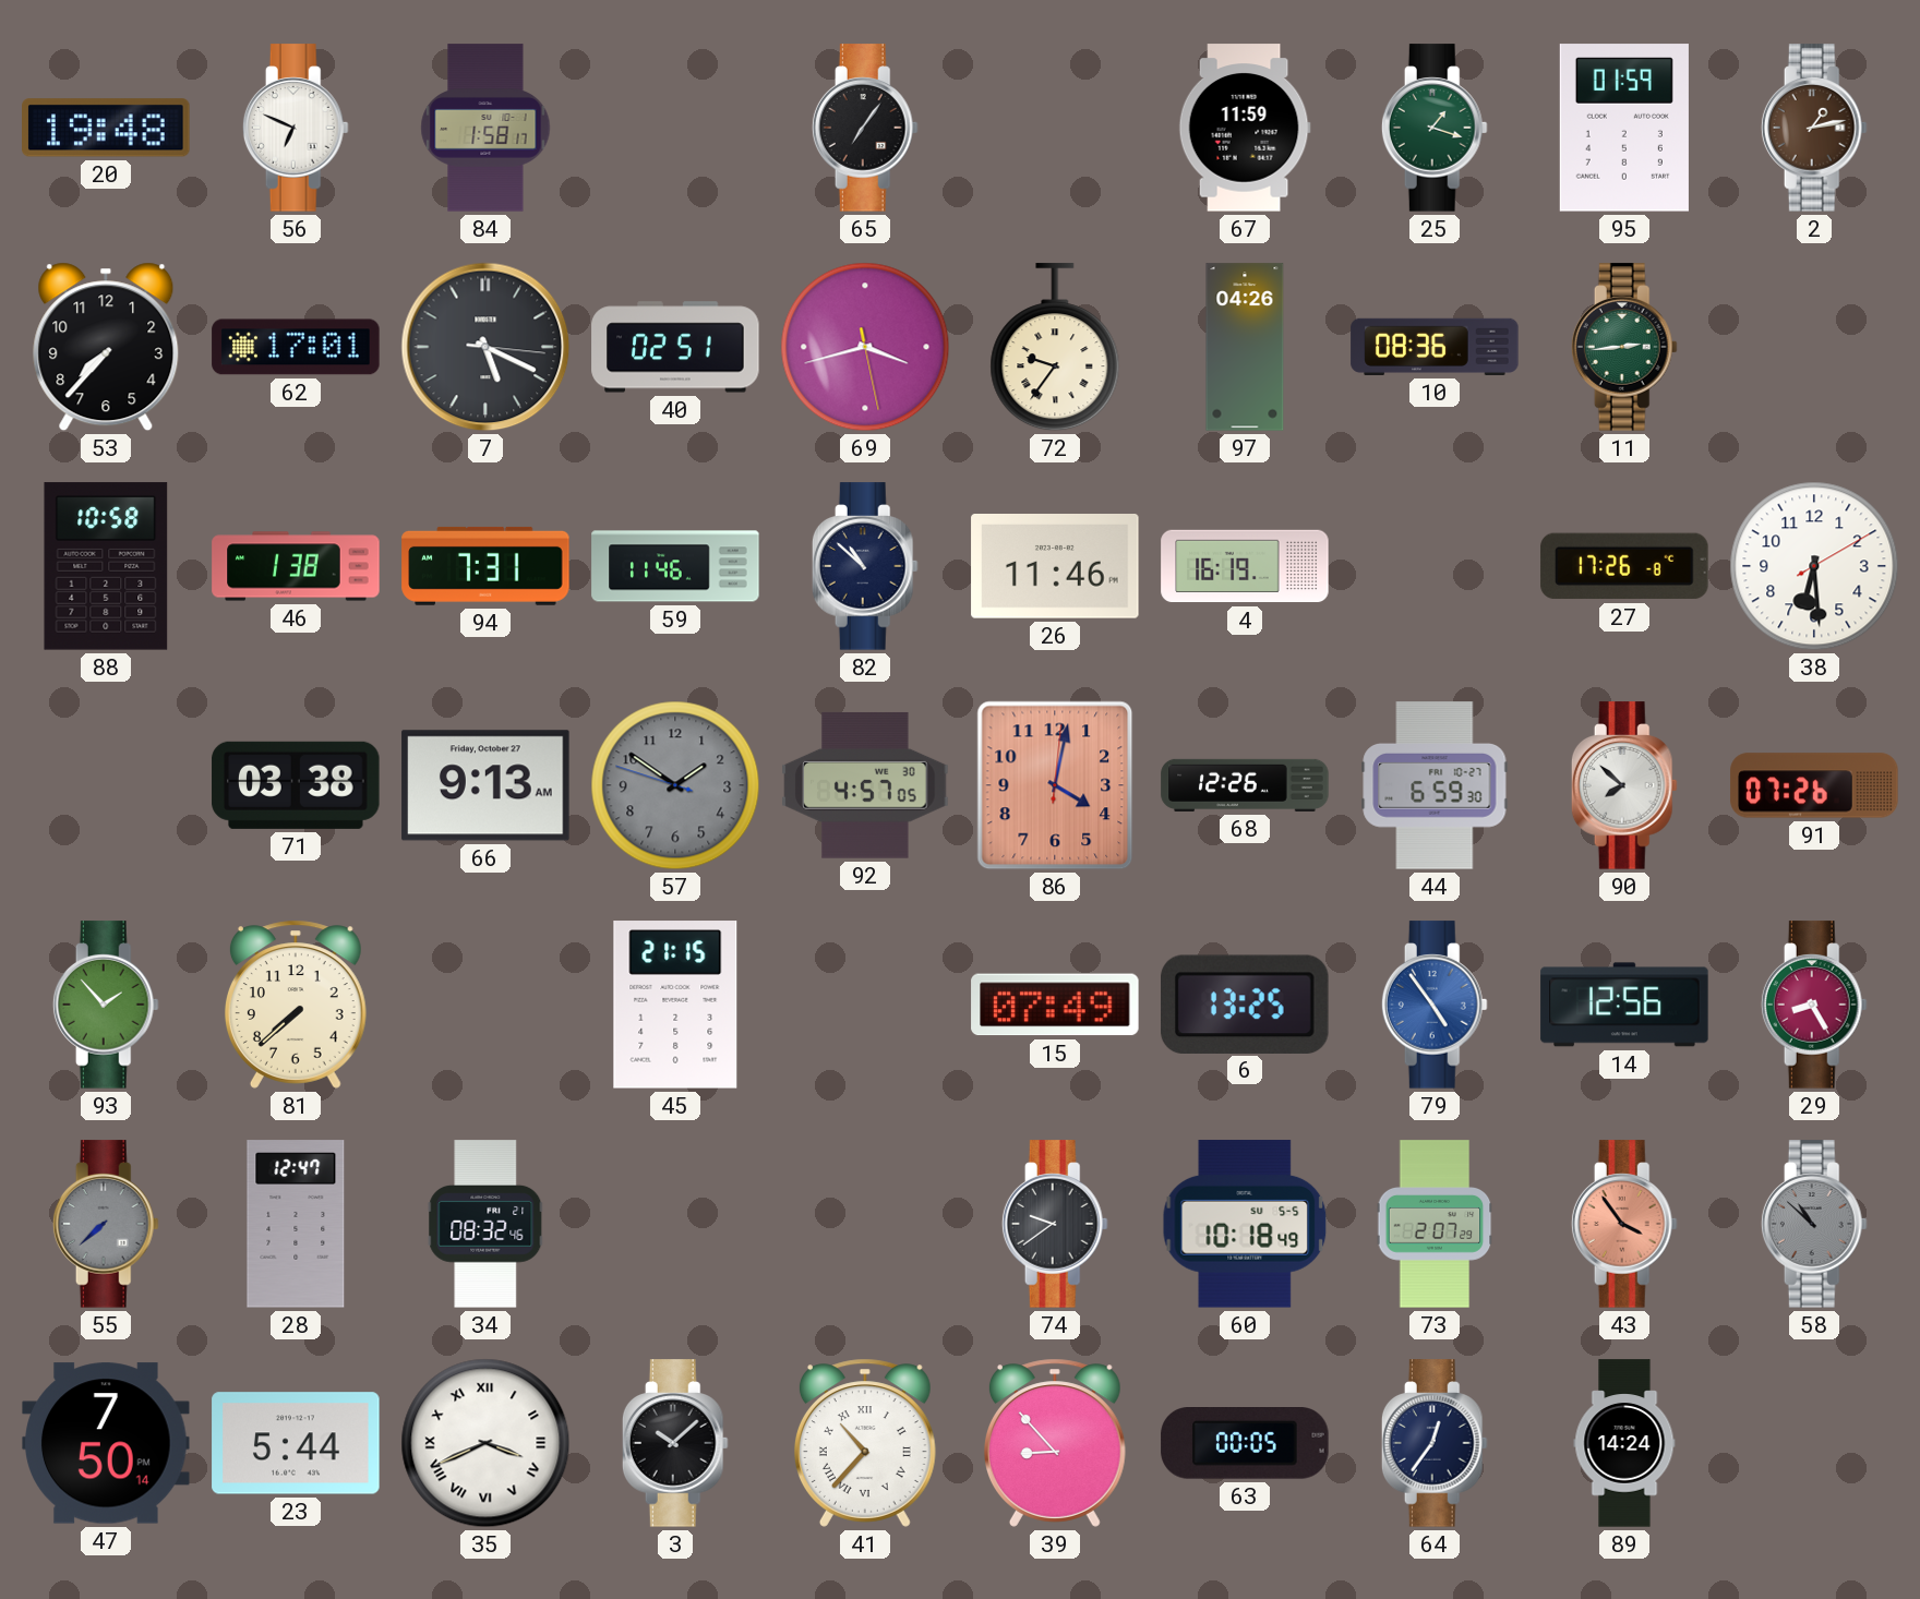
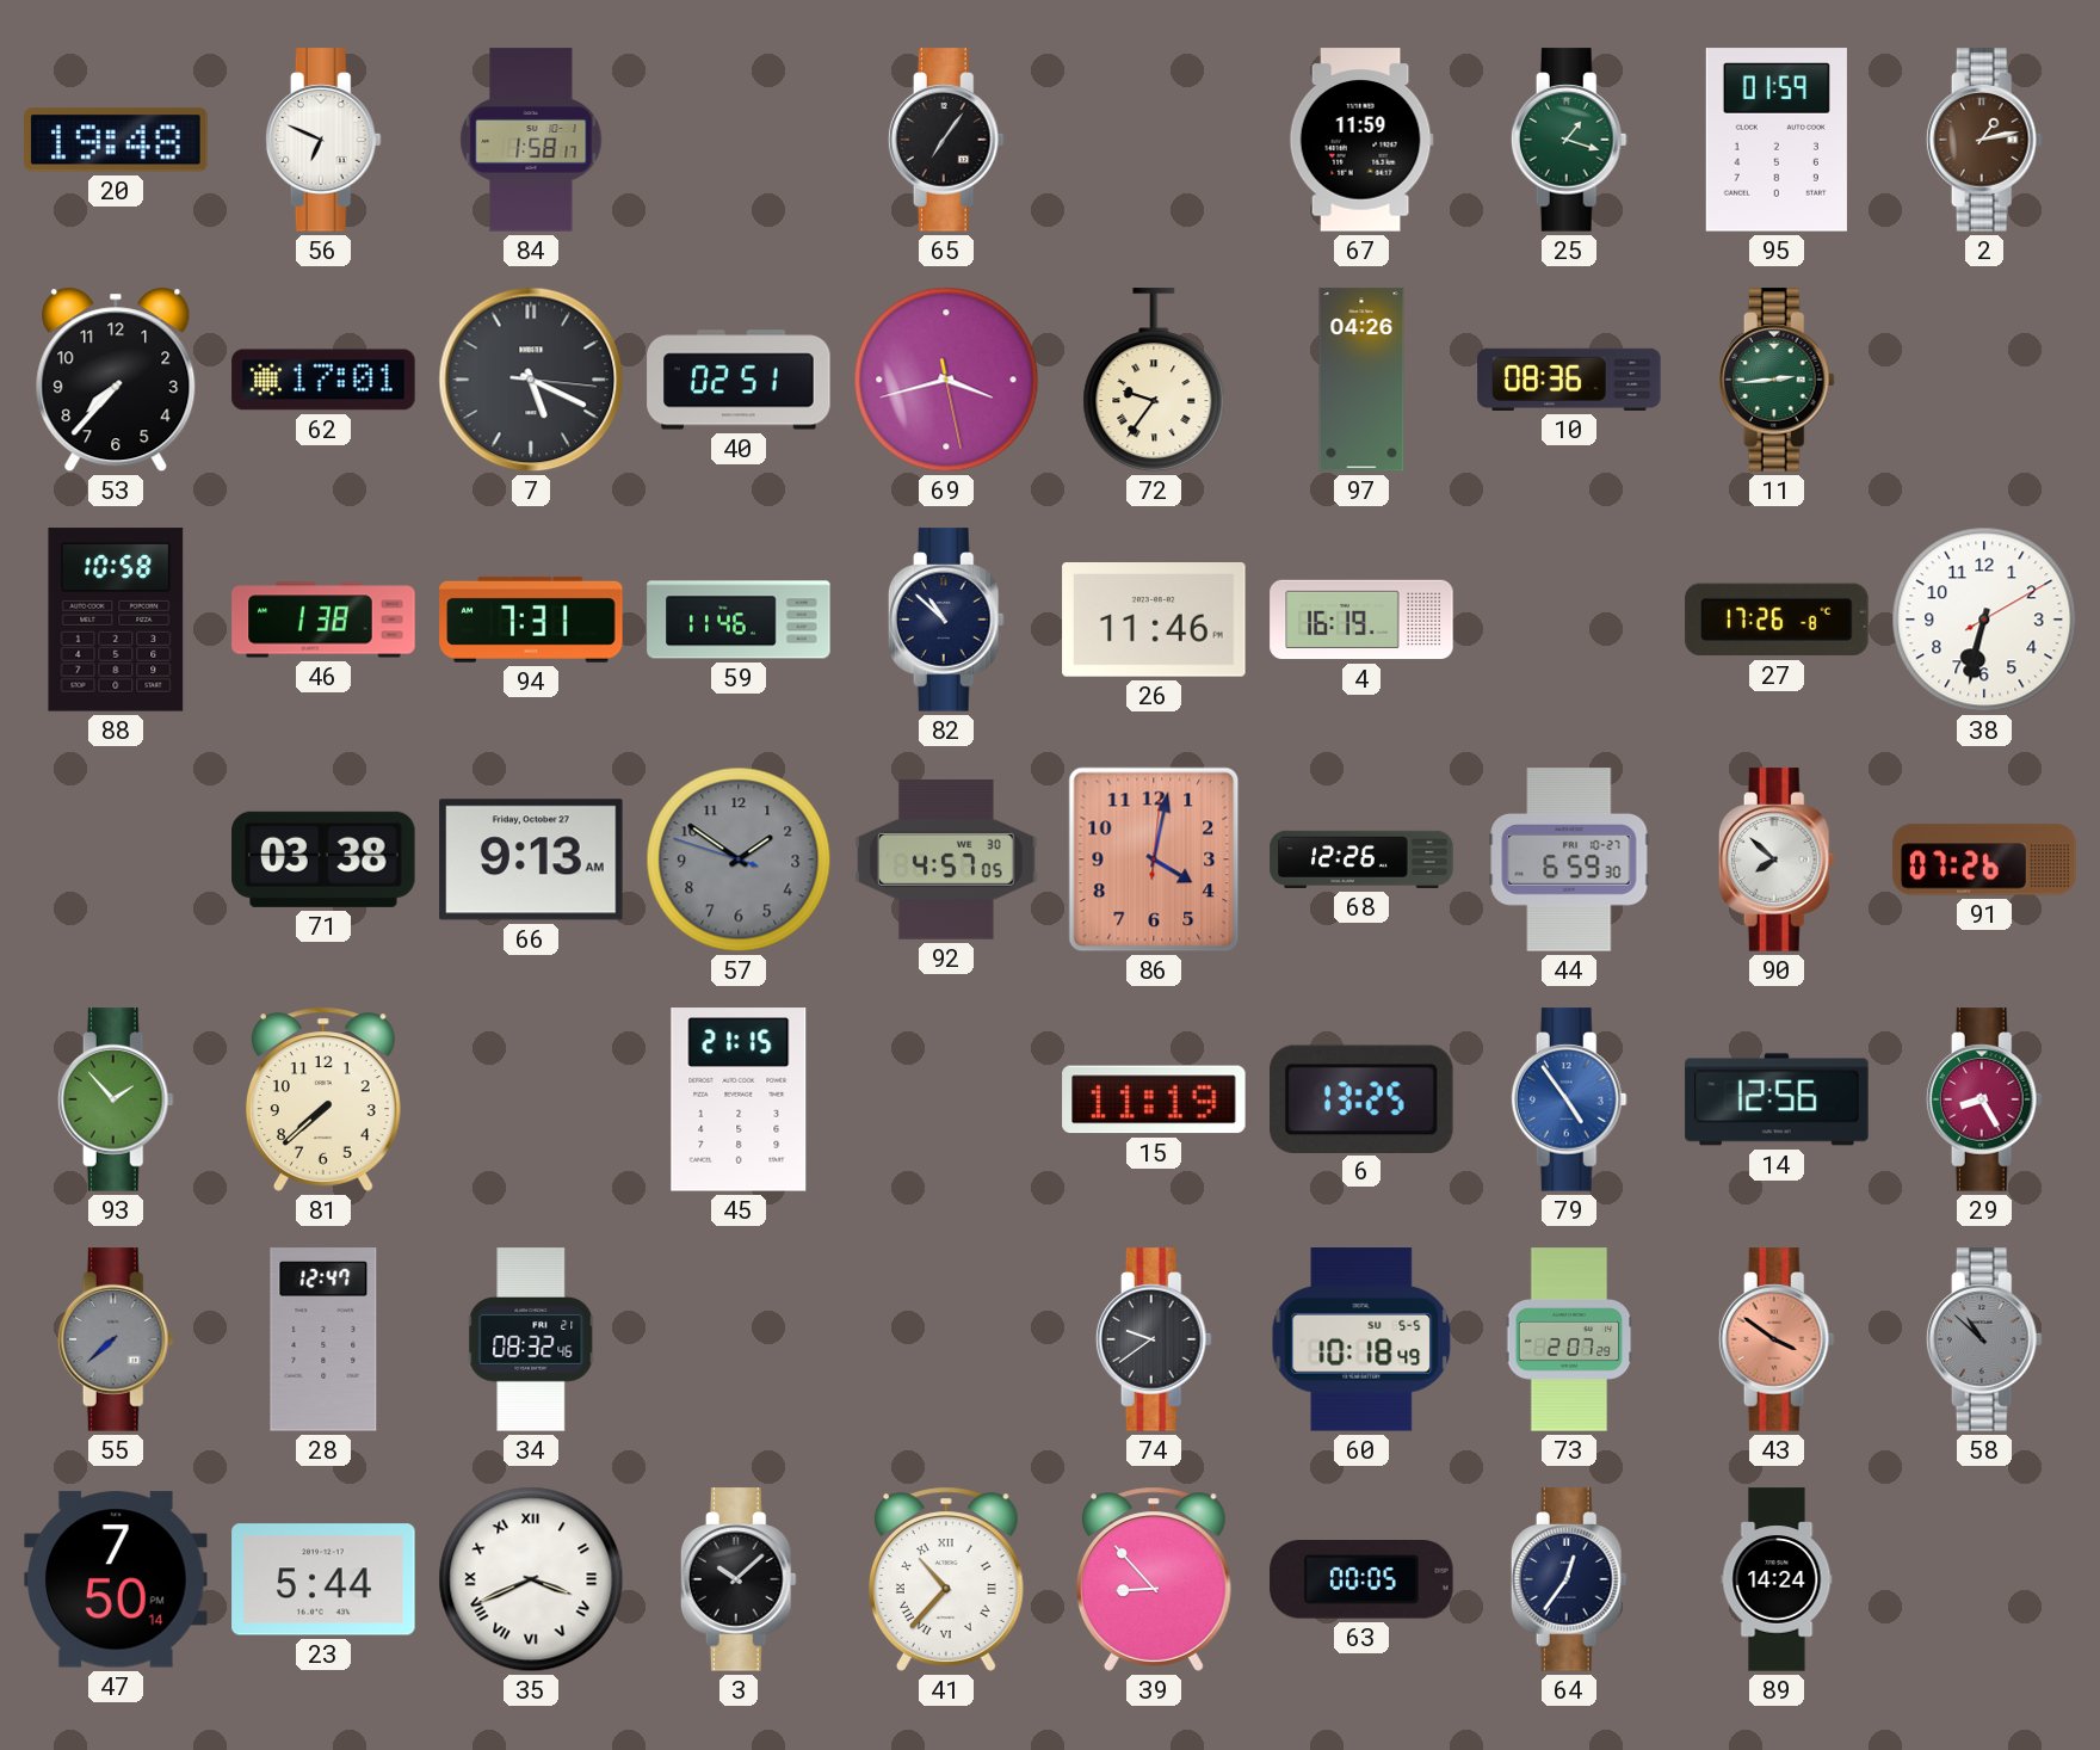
38: 6:29 -> 6:32 (1984, 620)
15: 07:49 -> 11:19 (1154, 1099)
43: 3:54 -> 3:51 (1777, 1339)
